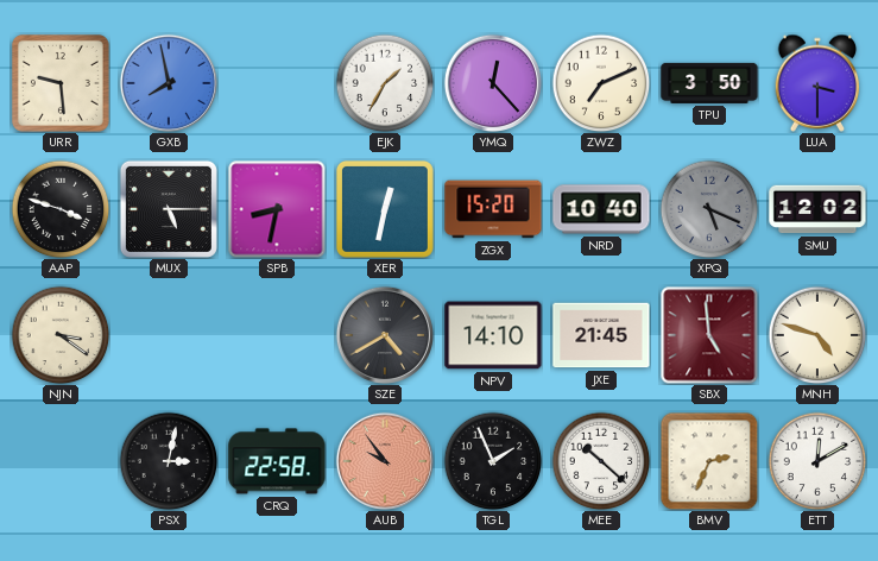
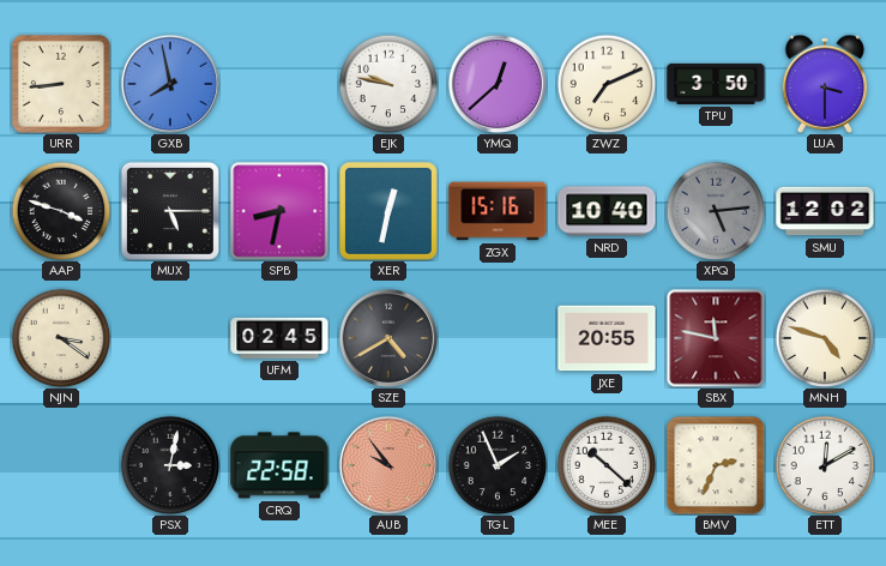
URR: 9:29 -> 8:44 (61, 84)
EJK: 1:35 -> 9:47 (388, 84)
YMQ: 12:23 -> 12:38 (496, 83)
ZGX: 15:20 -> 15:16 (498, 211)
XPQ: 5:19 -> 5:14 (716, 211)
UFM: none -> 02:45 (279, 338)
NPV: 14:10 -> none (493, 335)
JXE: 21:45 -> 20:55 (607, 338)
SBX: 4:59 -> 11:47 (716, 338)
